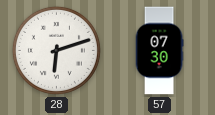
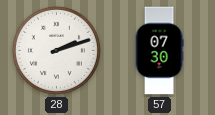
28: 6:12 -> 2:12 (56, 50)
